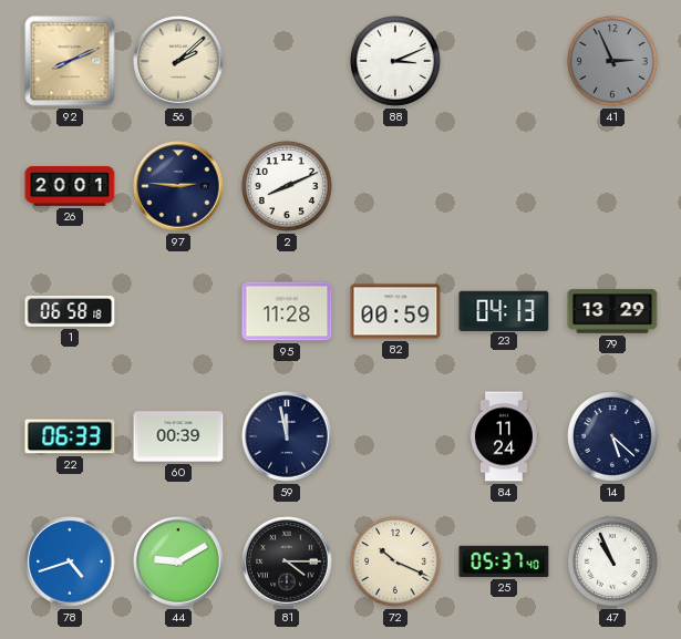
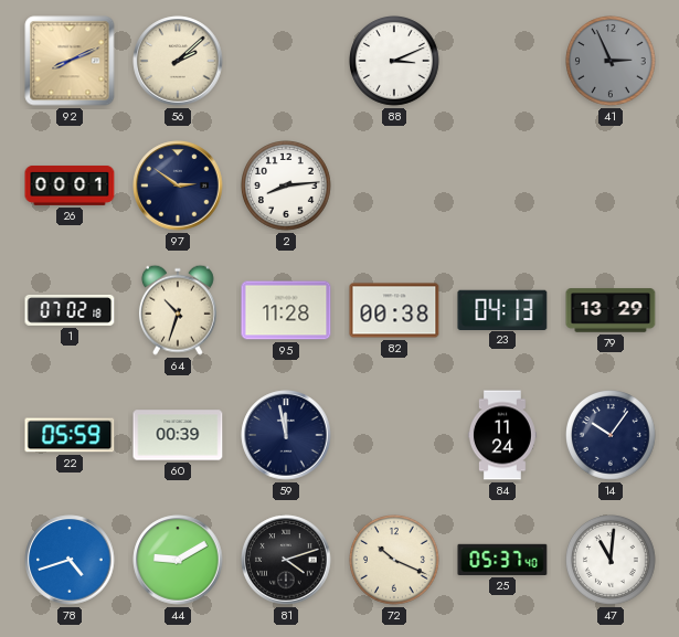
26: 20:01 -> 00:01 (70, 185)
97: 2:46 -> 2:51 (178, 185)
2: 8:11 -> 8:14 (287, 187)
1: 06:58 -> 07:02 (70, 310)
64: none -> 10:33 (178, 310)
82: 00:59 -> 00:38 (394, 310)
22: 06:33 -> 05:59 (70, 435)
14: 5:22 -> 10:06 (612, 436)
81: 4:15 -> 4:12 (286, 560)
47: 10:56 -> 11:01 (612, 561)
